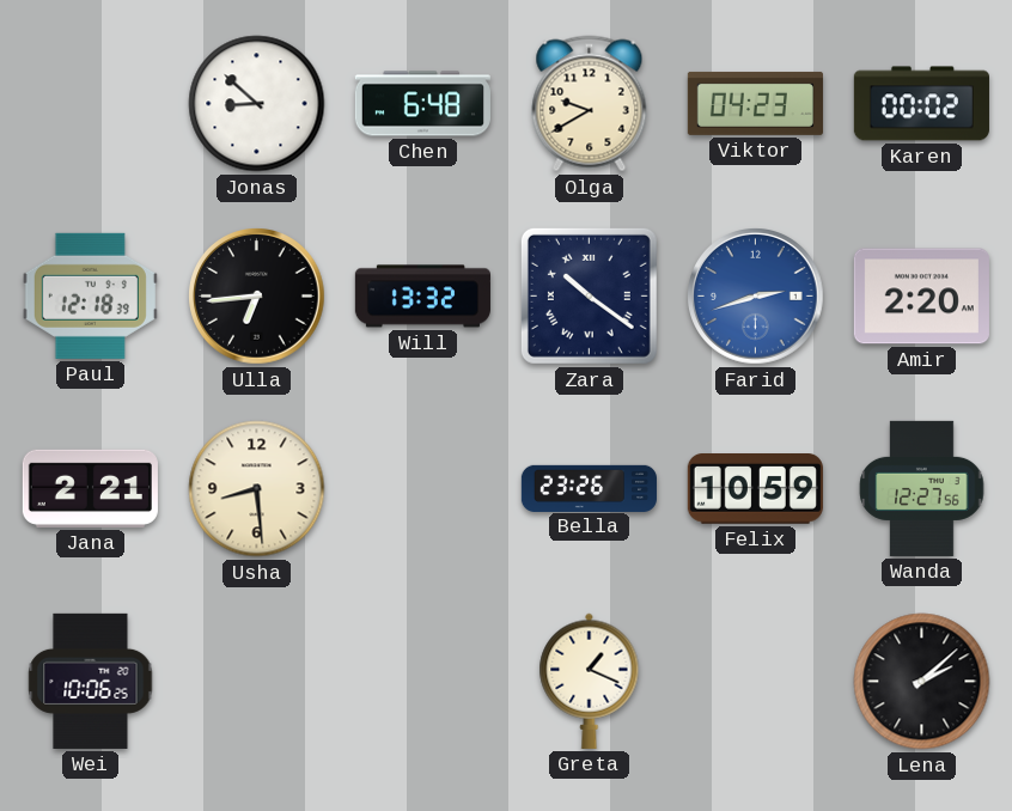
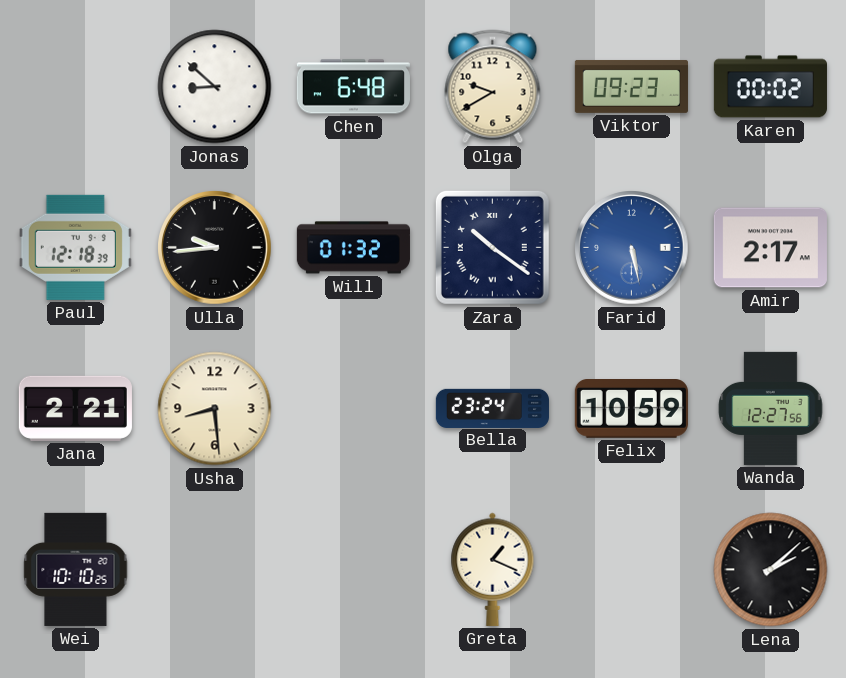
Viktor: 04:23 -> 09:23 (631, 86)
Ulla: 6:44 -> 9:44 (215, 248)
Will: 13:32 -> 01:32 (353, 248)
Farid: 2:42 -> 5:28 (632, 248)
Amir: 2:20 -> 2:17 (770, 248)
Bella: 23:26 -> 23:24 (492, 408)
Wei: 10:06 -> 10:10 (76, 569)
